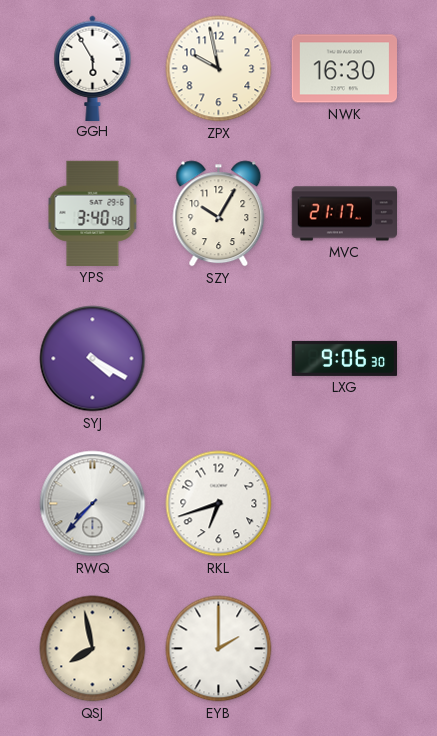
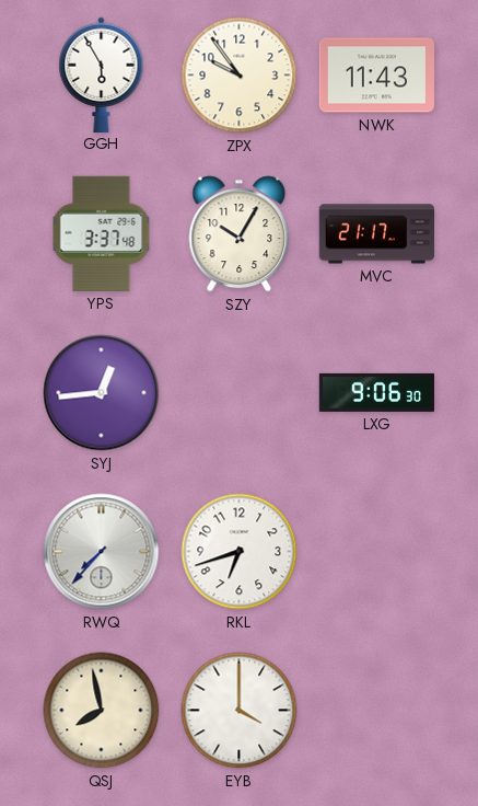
ZPX: 9:58 -> 9:54 (240, 76)
NWK: 16:30 -> 11:43 (376, 76)
YPS: 3:40 -> 3:37 (102, 233)
SYJ: 4:20 -> 12:44 (102, 393)
EYB: 2:00 -> 4:00 (240, 711)
